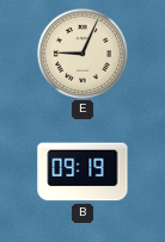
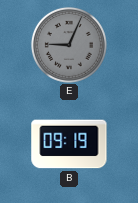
E dial: cream -> grey (69, 45)
